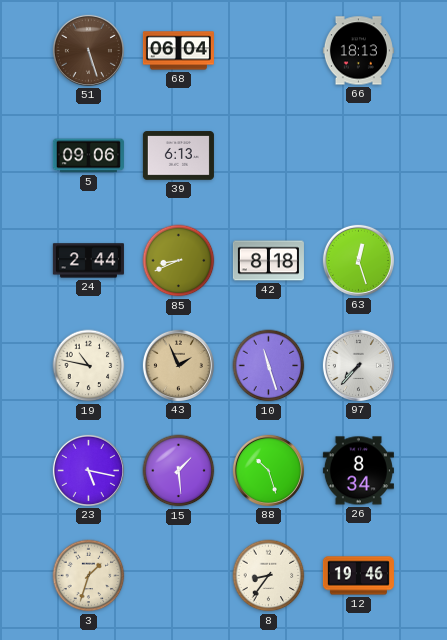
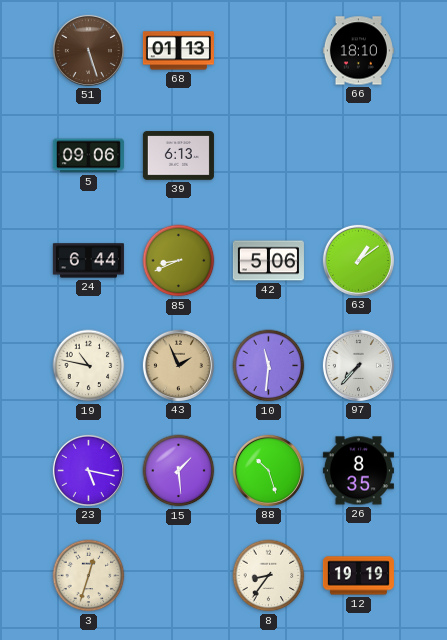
68: 06:04 -> 01:13 (178, 51)
66: 18:13 -> 18:10 (358, 51)
24: 2:44 -> 6:44 (88, 261)
42: 8:18 -> 5:06 (268, 261)
63: 12:27 -> 1:09 (358, 260)
10: 11:27 -> 11:31 (269, 366)
26: 8:34 -> 8:35 (358, 471)
3: 1:33 -> 12:33 (89, 576)
12: 19:46 -> 19:19 (358, 576)
